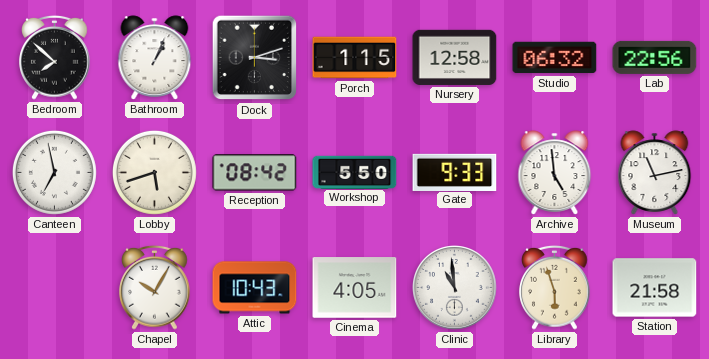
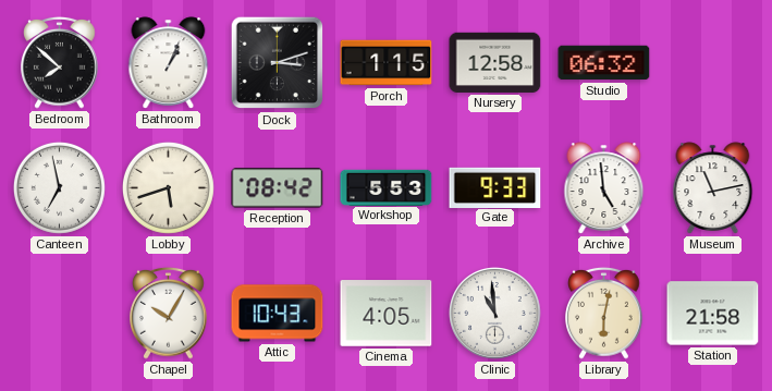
Lab: 22:56 -> none (655, 57)
Workshop: 5:50 -> 5:53 (387, 187)
Library: 5:57 -> 6:02 (604, 313)
